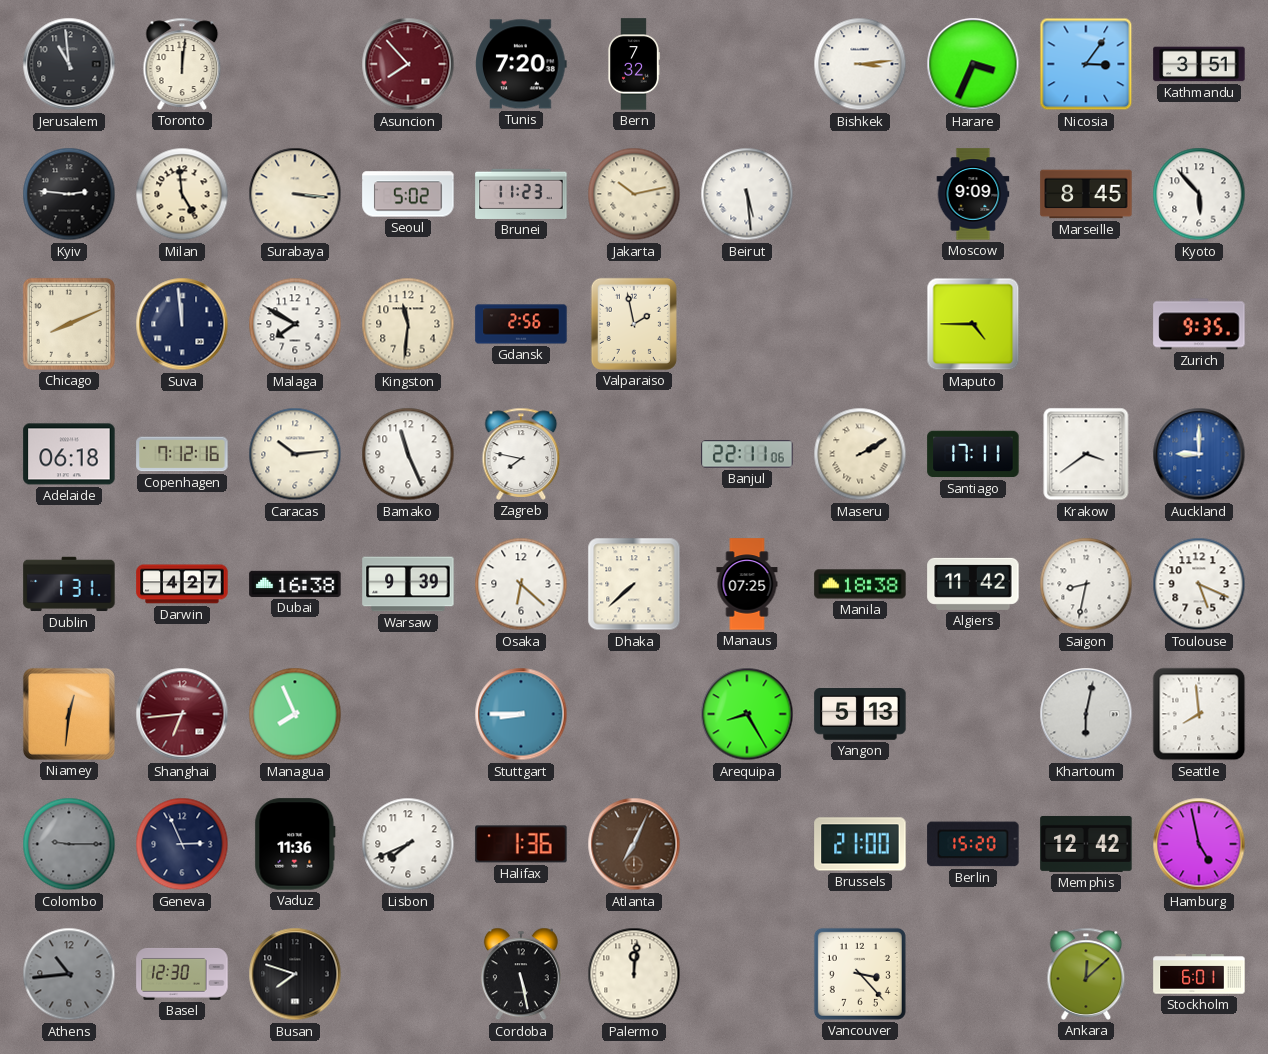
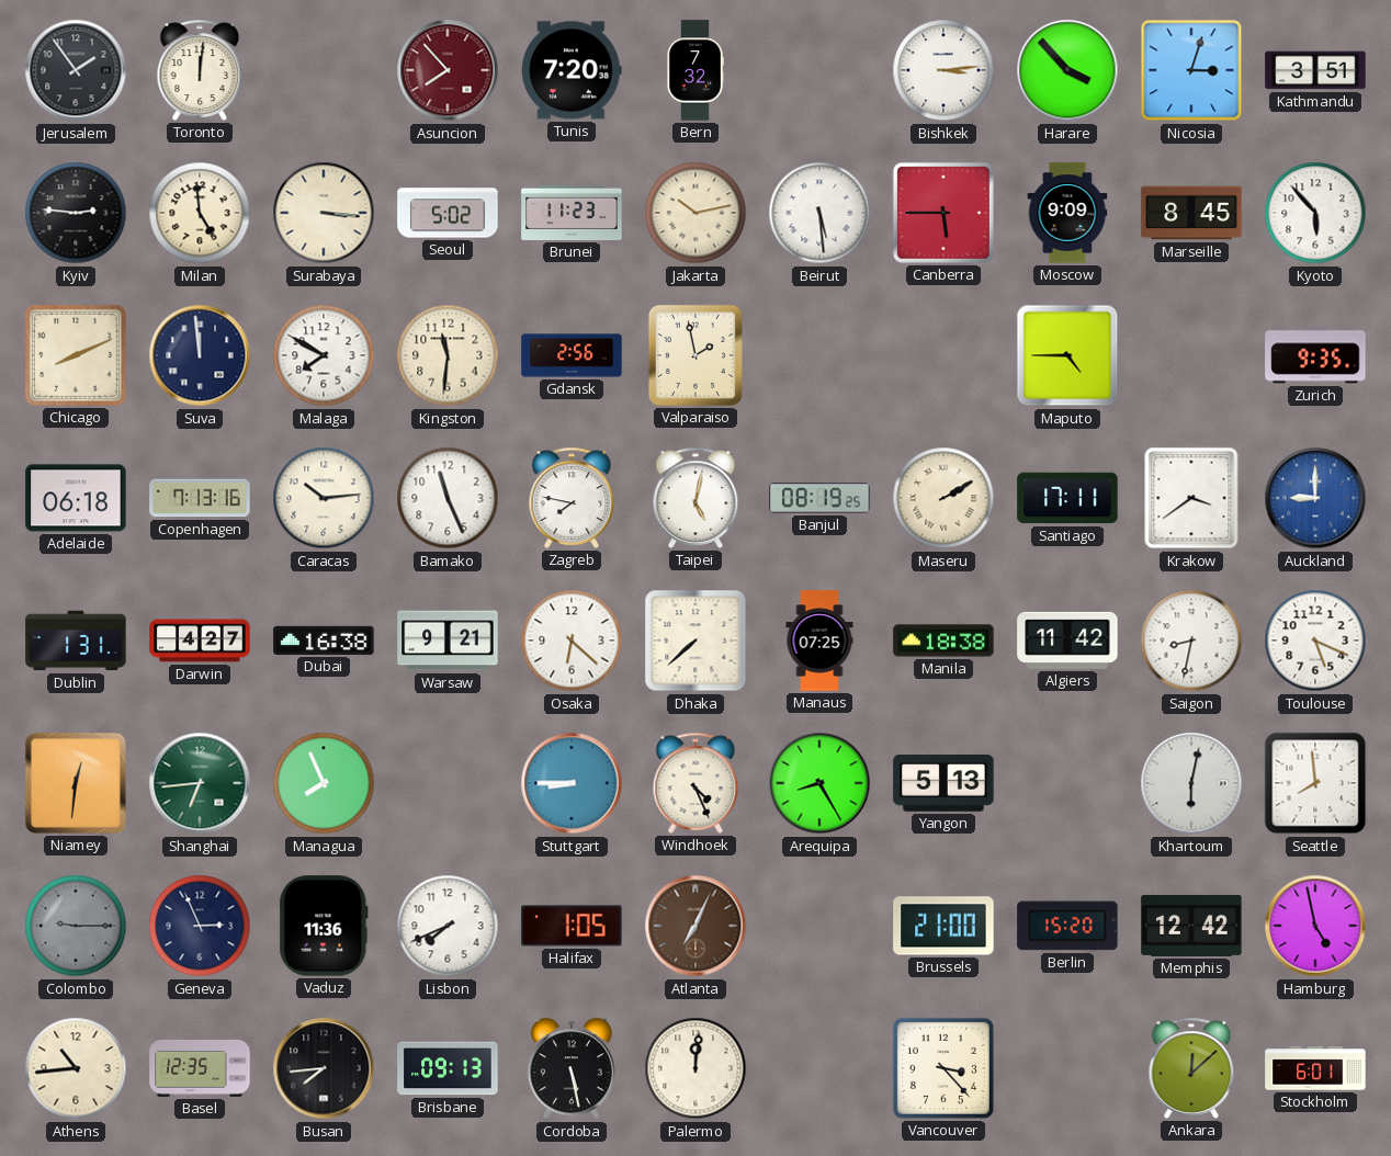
Jerusalem: 10:59 -> 1:54 (76, 70)
Harare: 3:34 -> 3:53 (1067, 70)
Nicosia: 3:06 -> 3:03 (1191, 70)
Canberra: none -> 5:45 (943, 213)
Copenhagen: 7:12 -> 7:13 (200, 498)
Taipei: none -> 5:02 (695, 498)
Banjul: 22:11 -> 08:19 (819, 498)
Warsaw: 9:39 -> 9:21 (448, 641)
Shanghai dial: burgundy -> green (200, 783)
Windhoek: none -> 4:26 (695, 783)
Halifax: 1:36 -> 1:05 (572, 926)
Athens dial: grey -> cream (76, 1068)
Basel: 12:30 -> 12:35 (200, 1068)
Busan: 7:48 -> 7:44 (324, 1068)
Brisbane: none -> 09:13 (448, 1068)
